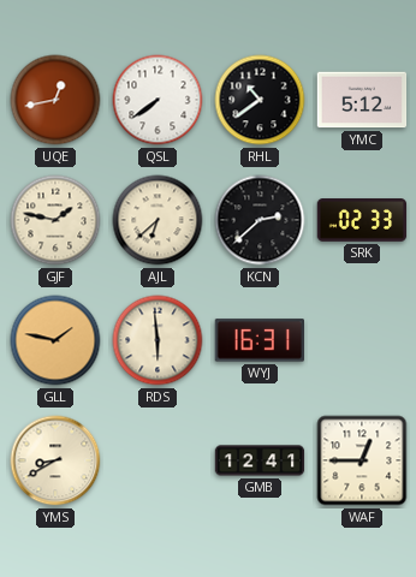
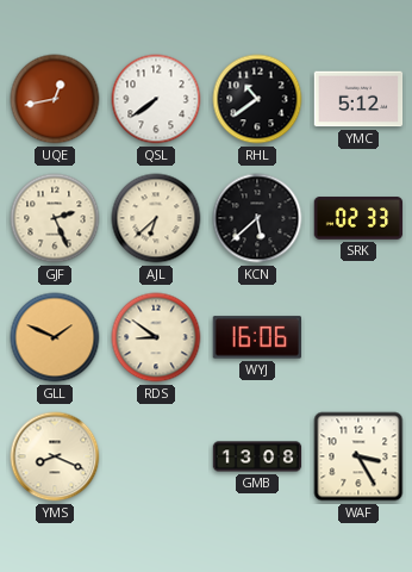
GJF: 1:47 -> 2:26 (55, 218)
KCN: 2:38 -> 5:38 (257, 218)
GLL: 1:47 -> 1:49 (55, 337)
RDS: 5:59 -> 8:51 (156, 337)
WYJ: 16:31 -> 16:06 (256, 337)
YMS: 8:40 -> 8:19 (55, 456)
GMB: 12:41 -> 13:08 (257, 456)
WAF: 12:45 -> 3:25 (358, 456)
